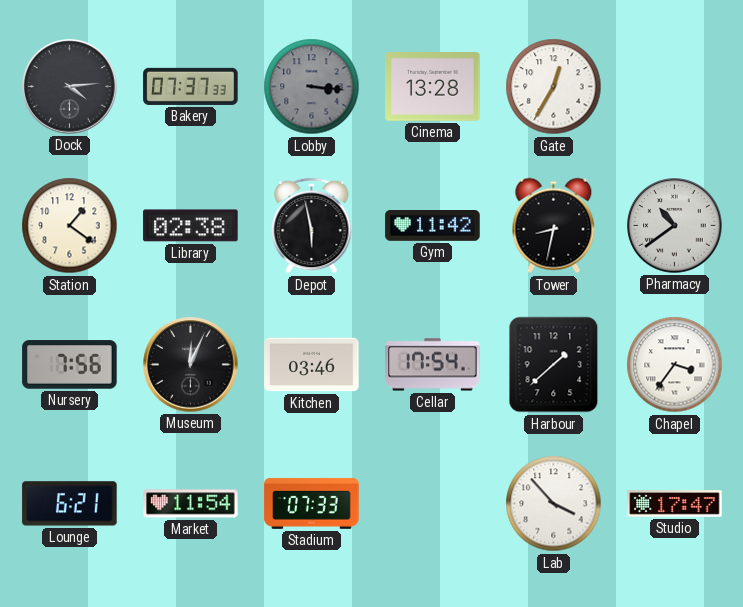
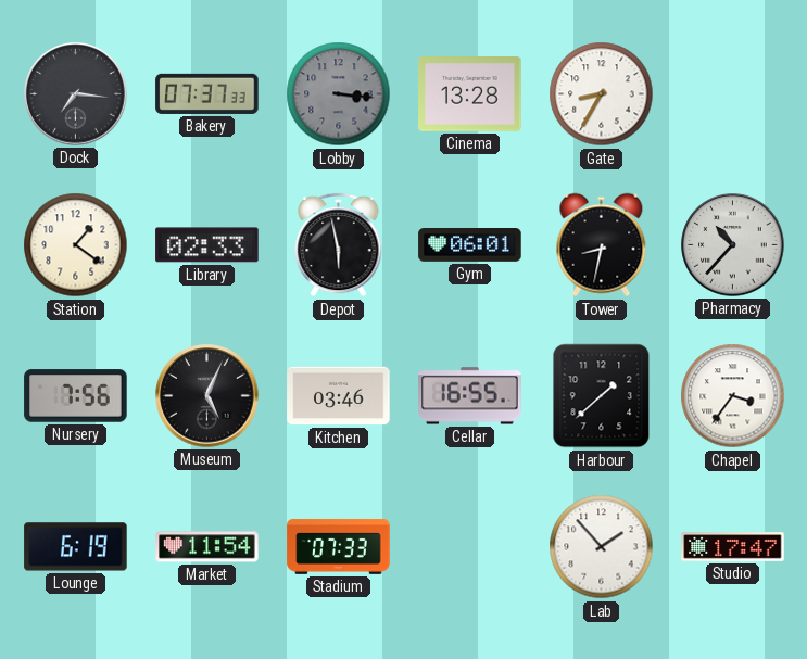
Dock: 4:14 -> 7:16 (76, 94)
Gate: 12:35 -> 8:35 (602, 94)
Library: 02:38 -> 02:33 (207, 245)
Gym: 11:42 -> 06:01 (470, 245)
Pharmacy: 10:39 -> 10:37 (733, 245)
Museum: 12:04 -> 5:04 (207, 396)
Cellar: 17:54 -> 16:55 (470, 396)
Lounge: 6:21 -> 6:19 (76, 547)
Lab: 3:53 -> 1:53 (602, 547)
